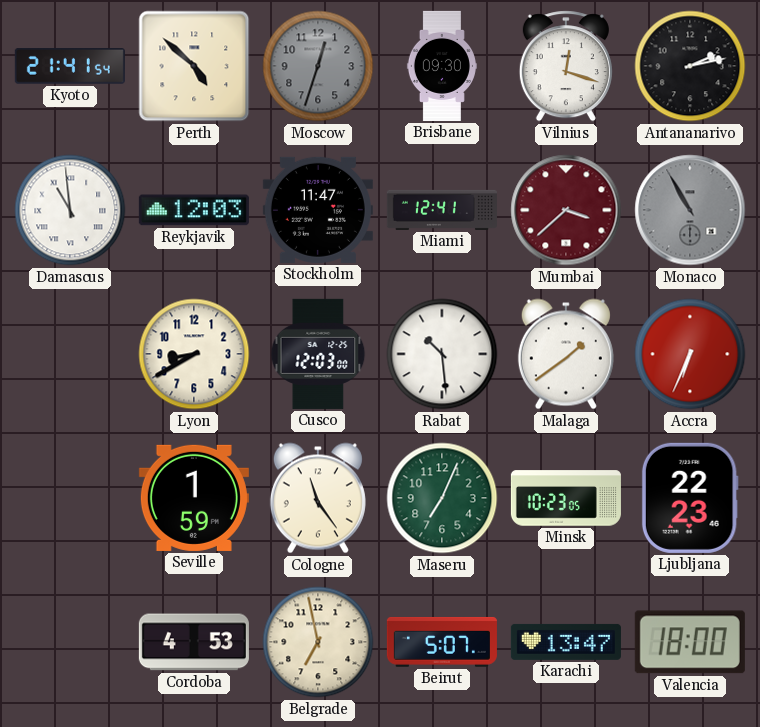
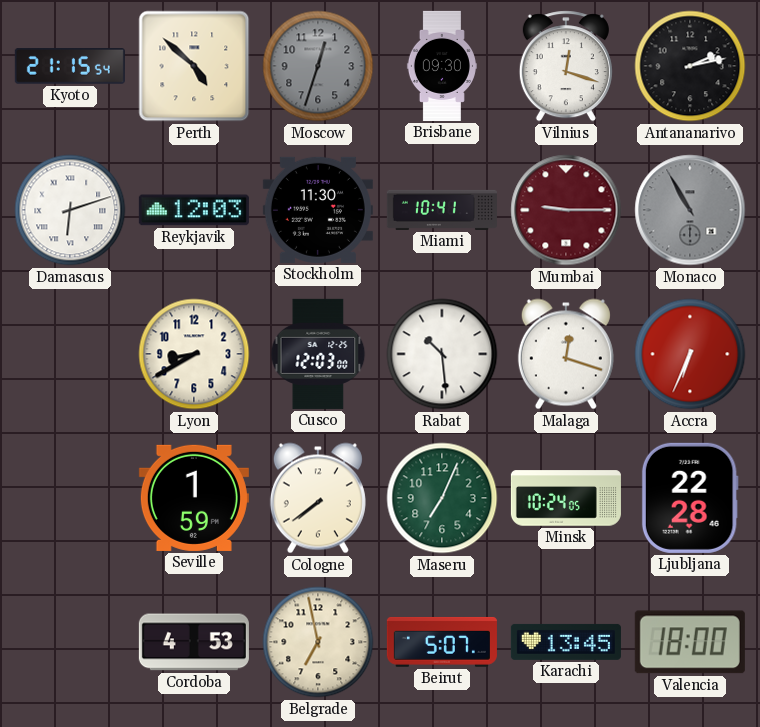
Kyoto: 21:41 -> 21:15 (70, 67)
Damascus: 10:59 -> 6:12 (70, 210)
Stockholm: 11:47 -> 11:30 (318, 210)
Miami: 12:41 -> 10:41 (442, 210)
Mumbai: 3:38 -> 9:15 (566, 210)
Malaga: 1:39 -> 12:18 (566, 354)
Cologne: 11:24 -> 7:39 (318, 498)
Minsk: 10:23 -> 10:24 (566, 498)
Ljubljana: 22:23 -> 22:28 (690, 498)
Karachi: 13:47 -> 13:45 (566, 642)
